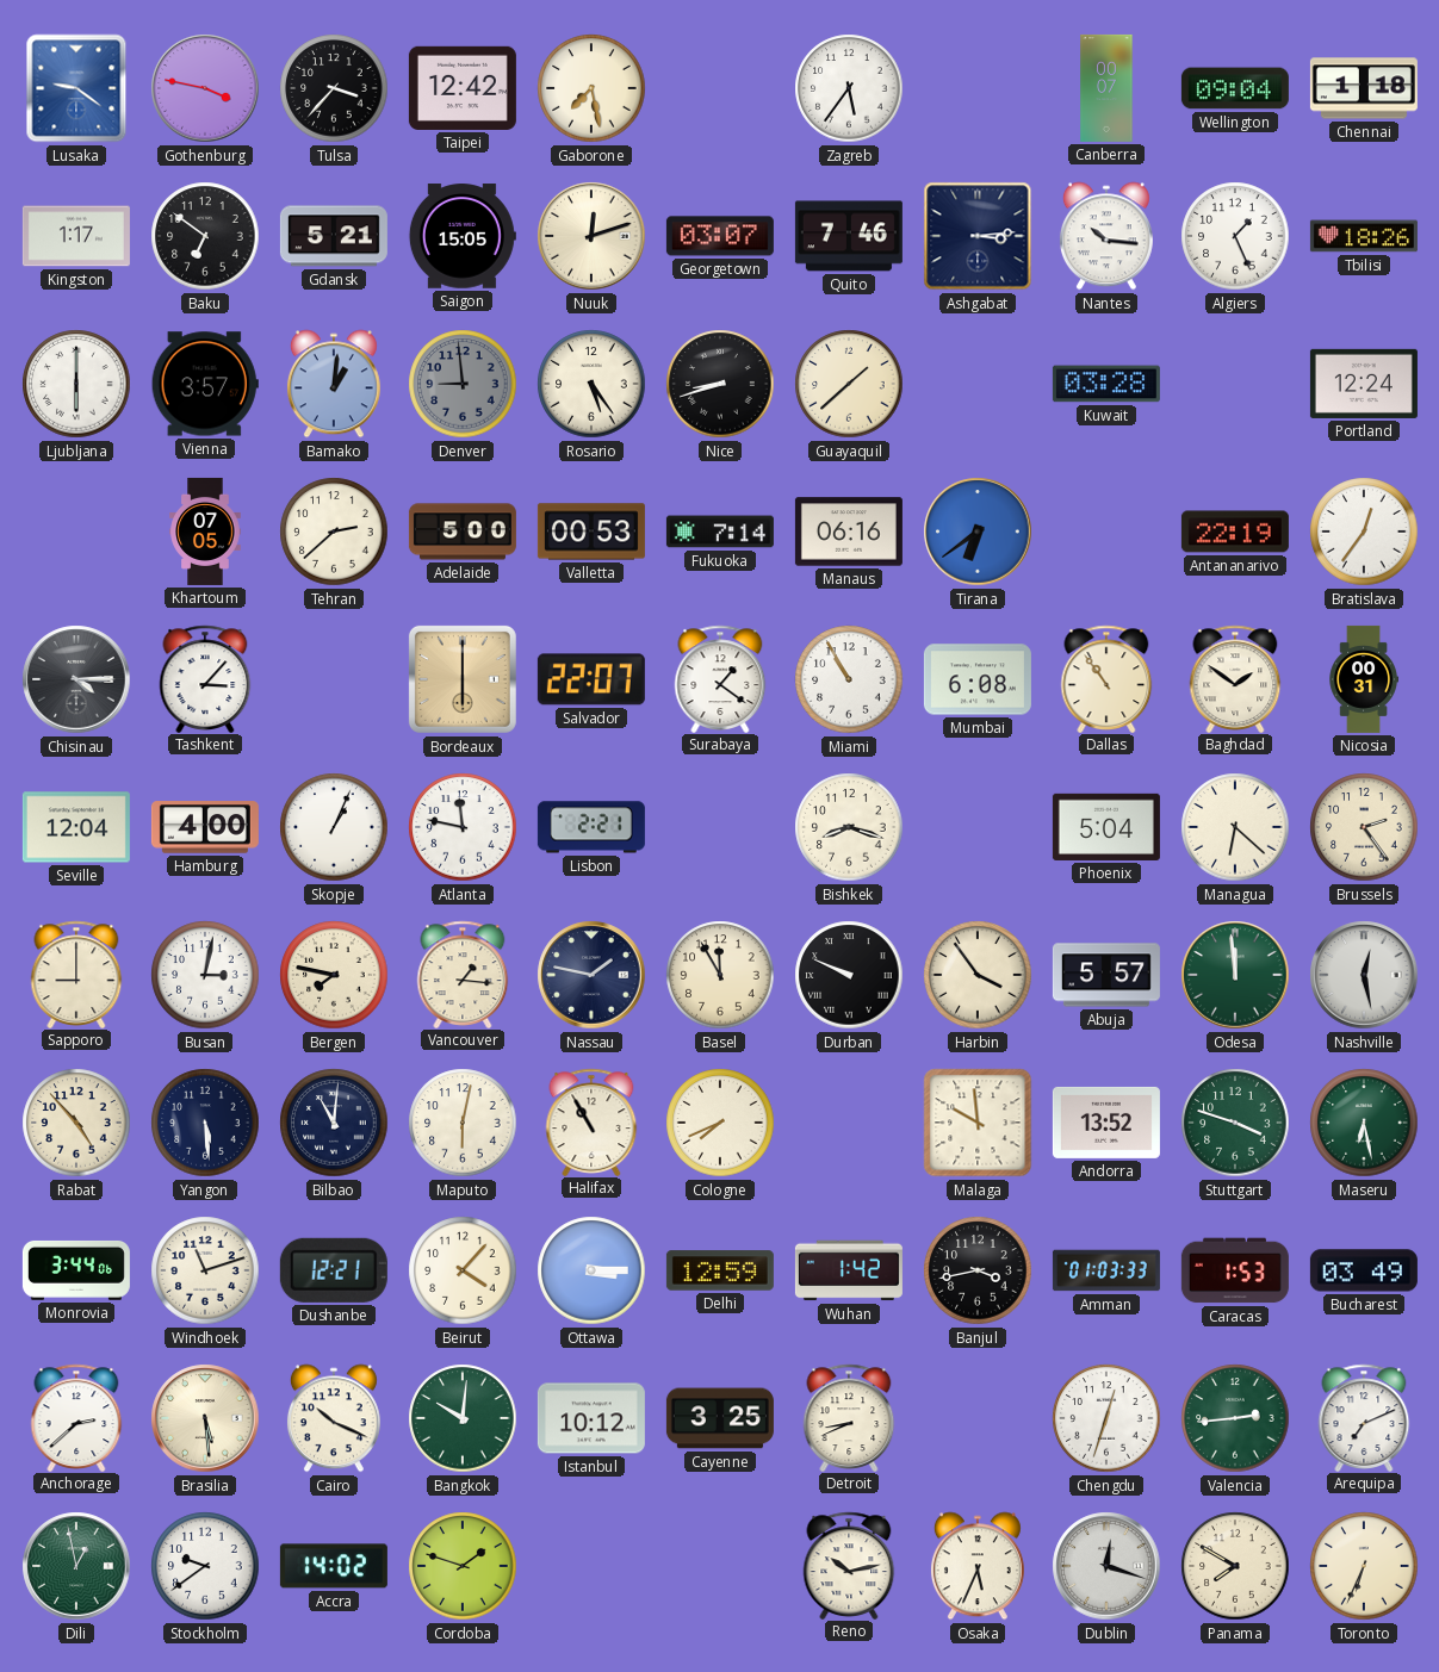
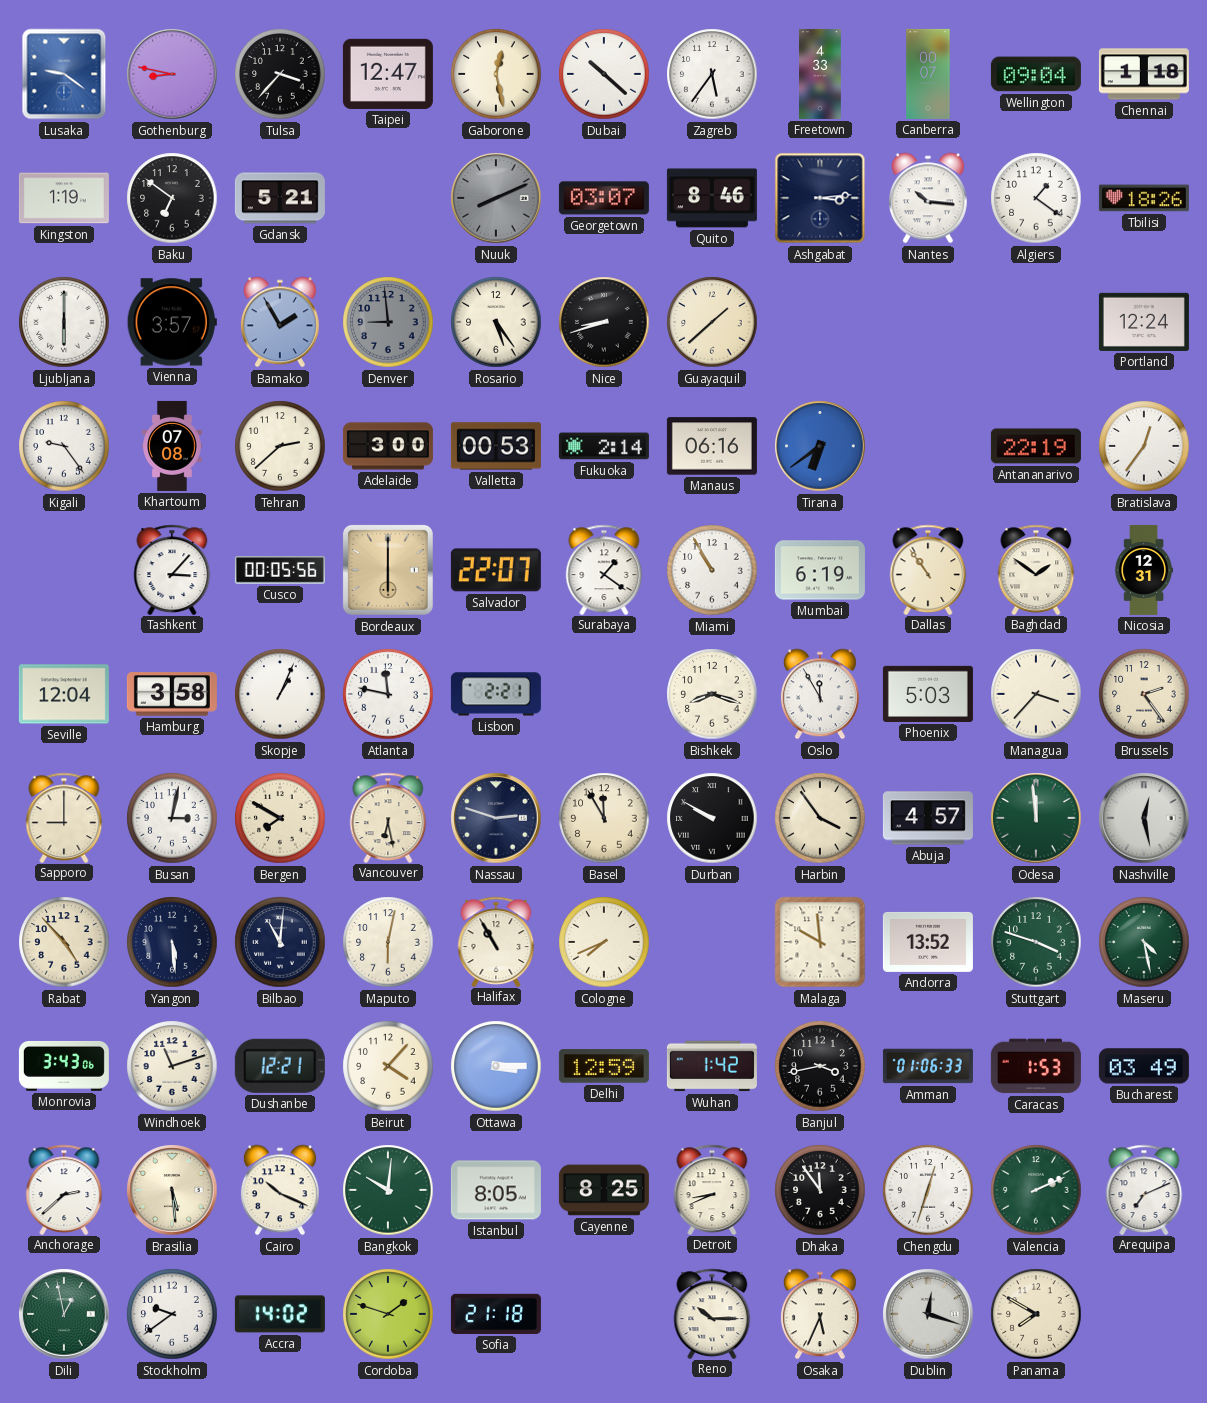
Gothenburg: 3:47 -> 8:47 (172, 74)
Taipei: 12:42 -> 12:47 (388, 74)
Gaborone: 7:28 -> 12:28 (496, 74)
Dubai: none -> 10:22 (604, 74)
Freetown: none -> 4:33 (821, 74)
Kingston: 1:17 -> 1:19 (64, 198)
Saigon: 15:05 -> none (463, 236)
Nuuk: 12:12 -> 8:11 (496, 198)
Nuuk dial: cream -> grey (496, 198)
Quito: 7:46 -> 8:46 (712, 198)
Algiers: 1:26 -> 1:21 (1036, 198)
Bamako: 1:01 -> 1:55 (280, 322)
Kuwait: 03:28 -> none (1106, 384)
Kigali: none -> 9:24 (64, 446)
Khartoum: 07:05 -> 07:08 (172, 446)
Adelaide: 5:00 -> 3:00 (388, 446)
Fukuoka: 7:14 -> 2:14 (604, 446)
Chisinau: 4:15 -> none (76, 679)
Cusco: none -> 00:05 (280, 570)
Mumbai: 6:08 -> 6:19 (820, 570)
Nicosia: 00:31 -> 12:31 (1143, 570)
Hamburg: 4:00 -> 3:58 (172, 694)
Oslo: none -> 11:55 (820, 694)
Phoenix: 5:04 -> 5:03 (928, 694)
Managua: 6:22 -> 3:37 (1036, 694)
Bergen: 7:47 -> 7:50 (280, 818)
Vancouver: 1:16 -> 6:28 (388, 817)
Nassau: 1:47 -> 2:48 (496, 818)
Durban: 9:49 -> 9:50 (712, 818)
Abuja: 5:57 -> 4:57 (928, 818)
Maseru: 6:28 -> 4:28 (1144, 942)
Monrovia: 3:44 -> 3:43 (64, 1066)
Amman: 01:03 -> 01:06 (928, 1066)
Istanbul: 10:12 -> 8:05 (496, 1190)
Cayenne: 3:25 -> 8:25 (604, 1190)
Dhaka: none -> 11:54 (820, 1190)
Valencia: 2:44 -> 2:11 (1036, 1190)
Sofia: none -> 21:18 (496, 1314)
Reno: 10:13 -> 10:15 (712, 1313)
Toronto: 6:34 -> none (1364, 1566)
